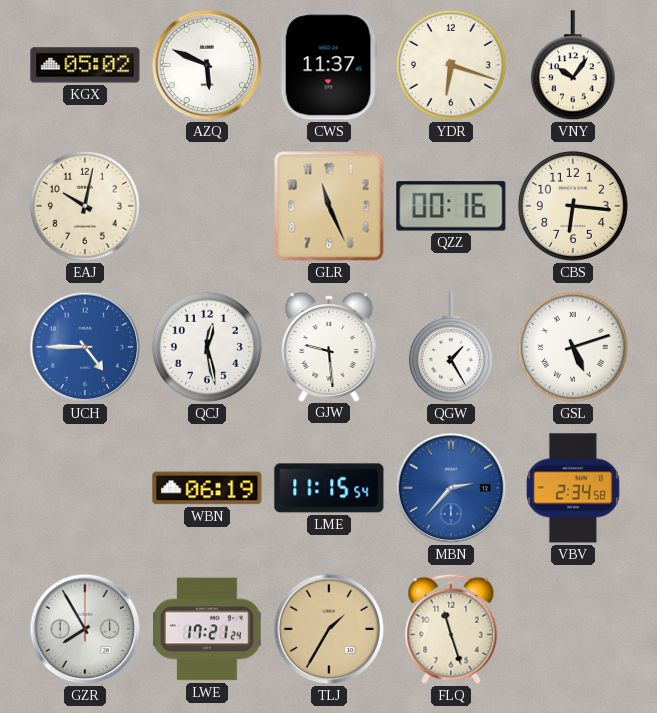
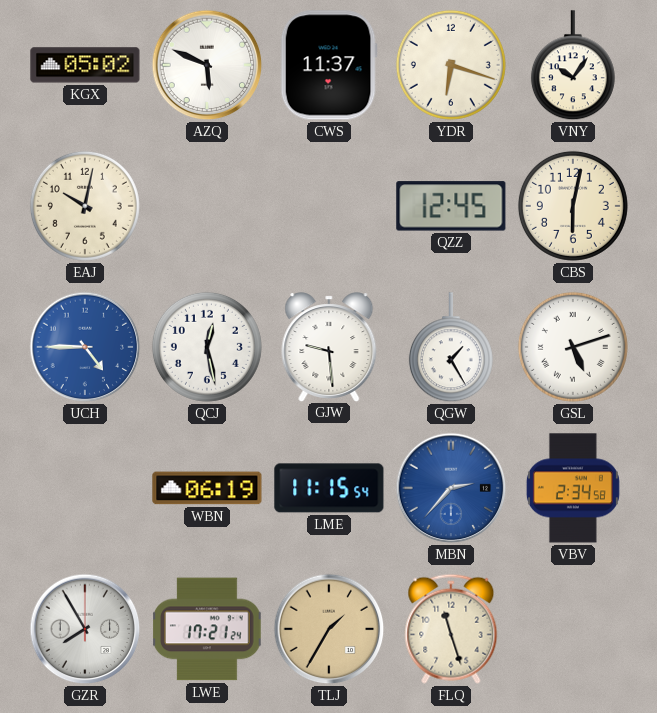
GLR: 11:26 -> none (329, 206)
QZZ: 00:16 -> 12:45 (451, 206)
CBS: 6:16 -> 6:02 (573, 206)
